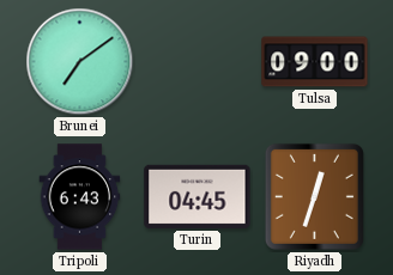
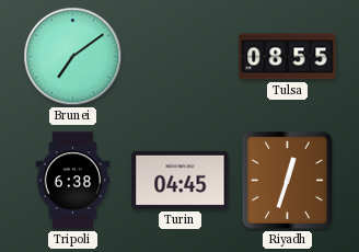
Tulsa: 09:00 -> 08:55 (288, 57)
Tripoli: 6:43 -> 6:38 (73, 181)
